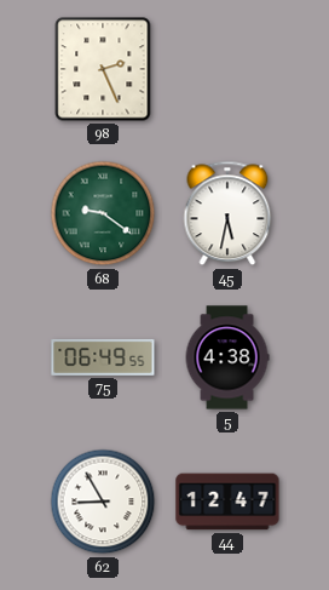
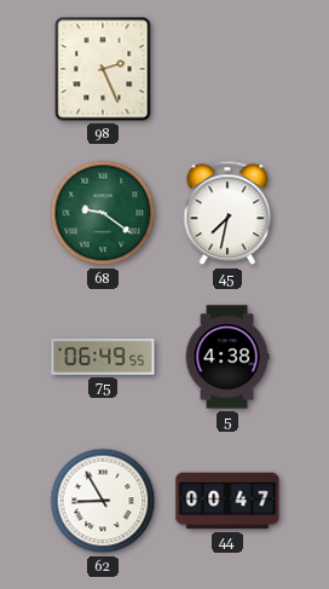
45: 5:32 -> 7:32 (227, 213)
44: 12:47 -> 00:47 (227, 501)
